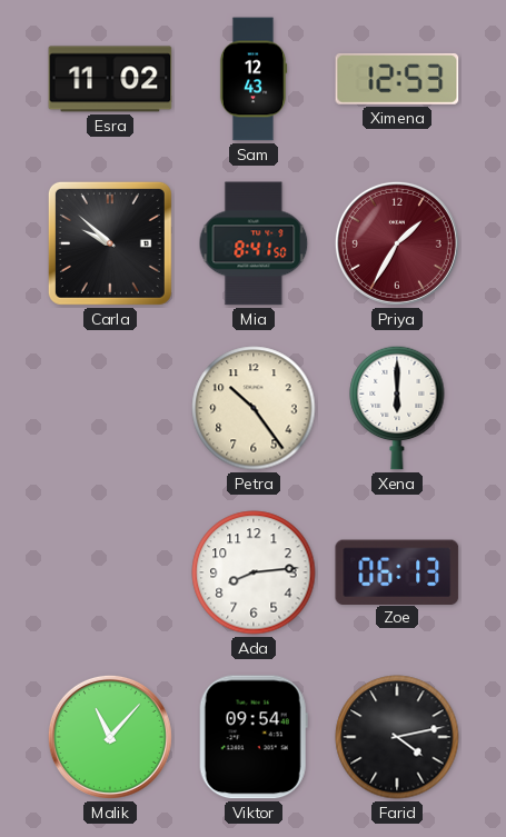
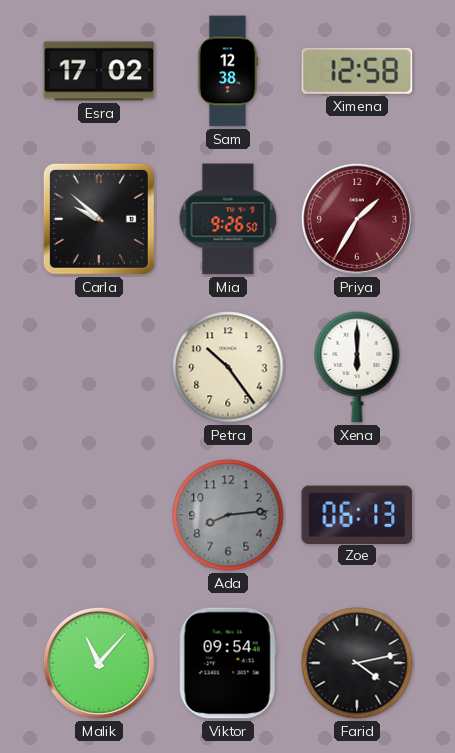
Esra: 11:02 -> 17:02 (99, 71)
Sam: 12:43 -> 12:38 (228, 71)
Ximena: 12:53 -> 12:58 (357, 71)
Mia: 8:41 -> 9:26 (228, 219)
Ada dial: white -> grey (228, 515)
